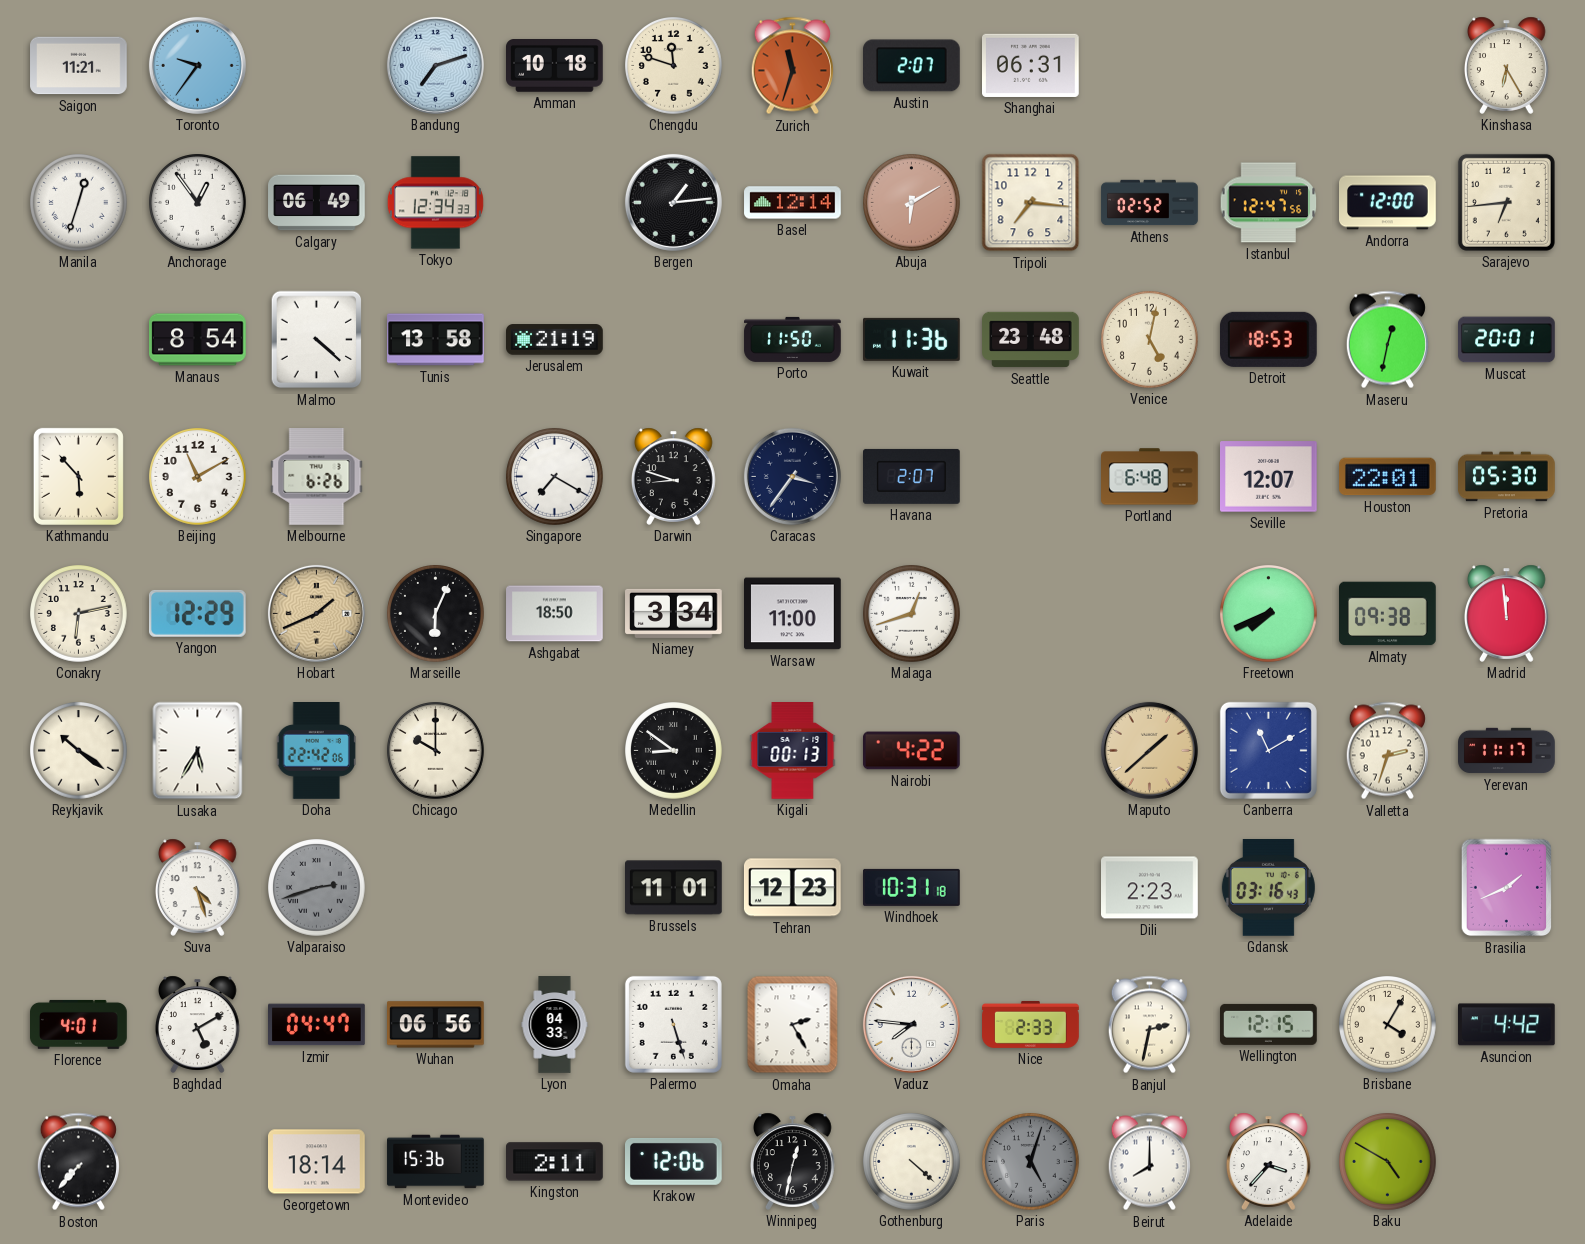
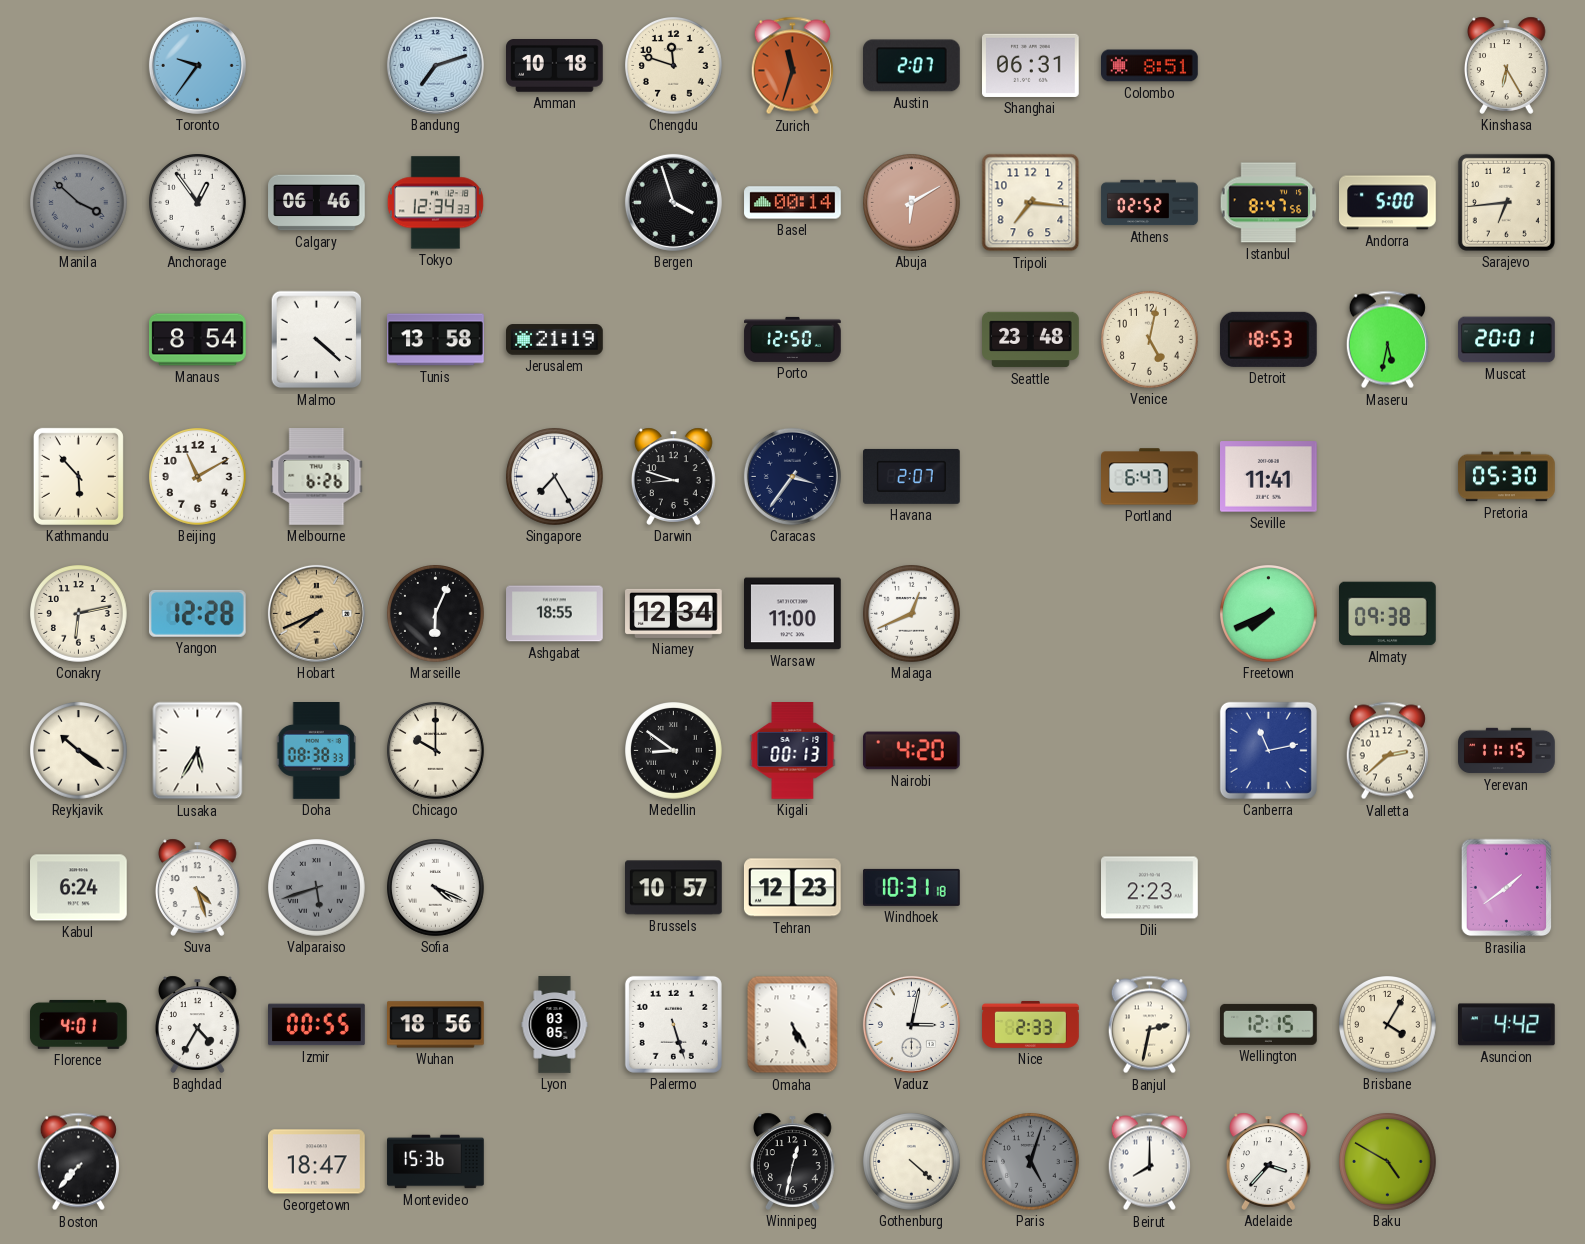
Saigon: 11:21 -> none (79, 66)
Colombo: none -> 8:51 (1150, 66)
Manila: 12:33 -> 3:52 (79, 203)
Manila dial: white -> grey (79, 203)
Calgary: 06:49 -> 06:46 (317, 203)
Bergen: 1:14 -> 3:57 (673, 202)
Basel: 12:14 -> 00:14 (793, 203)
Istanbul: 12:47 -> 8:47 (1269, 203)
Andorra: 12:00 -> 5:00 (1388, 203)
Porto: 11:50 -> 12:50 (793, 339)
Kuwait: 11:36 -> none (912, 339)
Maseru: 12:32 -> 5:32 (1387, 340)
Singapore: 7:20 -> 7:25 (555, 477)
Portland: 6:48 -> 6:47 (1150, 477)
Seville: 12:07 -> 11:41 (1269, 477)
Houston: 22:01 -> none (1388, 477)
Yangon: 12:29 -> 12:28 (197, 613)
Hobart: 1:41 -> 7:41 (316, 613)
Ashgabat: 18:50 -> 18:55 (555, 614)
Niamey: 3:34 -> 12:34 (674, 613)
Malaga: 12:42 -> 12:41 (912, 614)
Madrid: 11:59 -> none (1506, 613)
Doha: 22:42 -> 08:38 (316, 751)
Nairobi: 4:22 -> 4:20 (912, 751)
Maputo: 1:38 -> none (1149, 750)
Canberra: 11:10 -> 11:13 (1268, 750)
Valletta: 2:33 -> 2:38 (1387, 751)
Yerevan: 11:17 -> 11:15 (1507, 751)
Kabul: none -> 6:24 (79, 888)
Valparaiso: 2:42 -> 5:42 (317, 888)
Sofia: none -> 4:19 (436, 888)
Brussels: 11:01 -> 10:57 (674, 888)
Gdansk: 03:16 -> none (1268, 888)
Brasilia: 1:41 -> 1:39 (1507, 888)
Baghdad: 5:10 -> 4:35 (197, 1024)
Izmir: 04:47 -> 00:55 (317, 1025)
Wuhan: 06:56 -> 18:56 (436, 1025)
Lyon: 04:33 -> 03:05 (555, 1025)
Omaha: 2:25 -> 5:25 (793, 1025)
Vaduz: 7:46 -> 3:02 (911, 1024)
Georgetown: 18:14 -> 18:47 (317, 1162)
Kingston: 2:11 -> none (555, 1162)
Krakow: 12:06 -> none (674, 1161)
